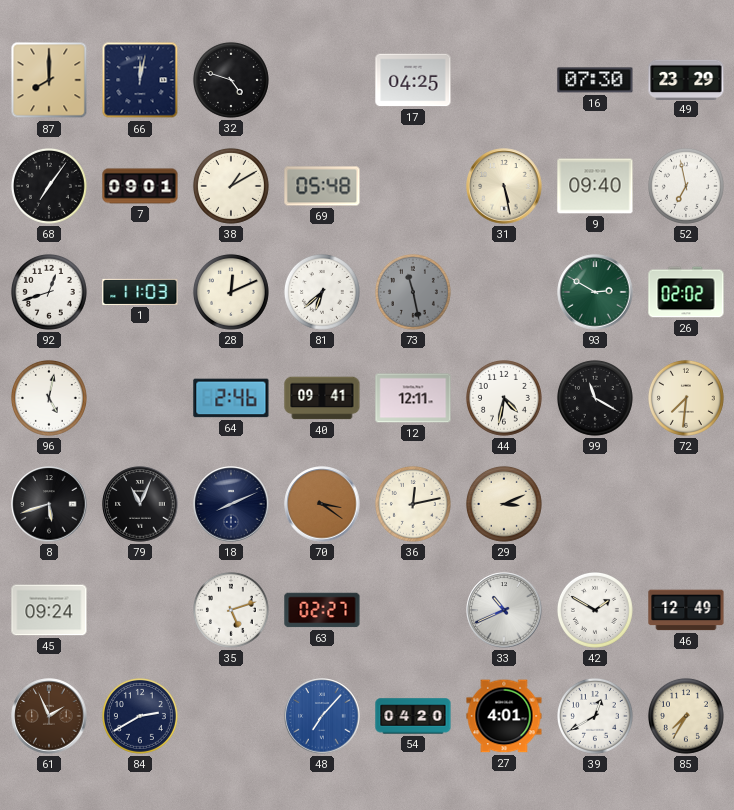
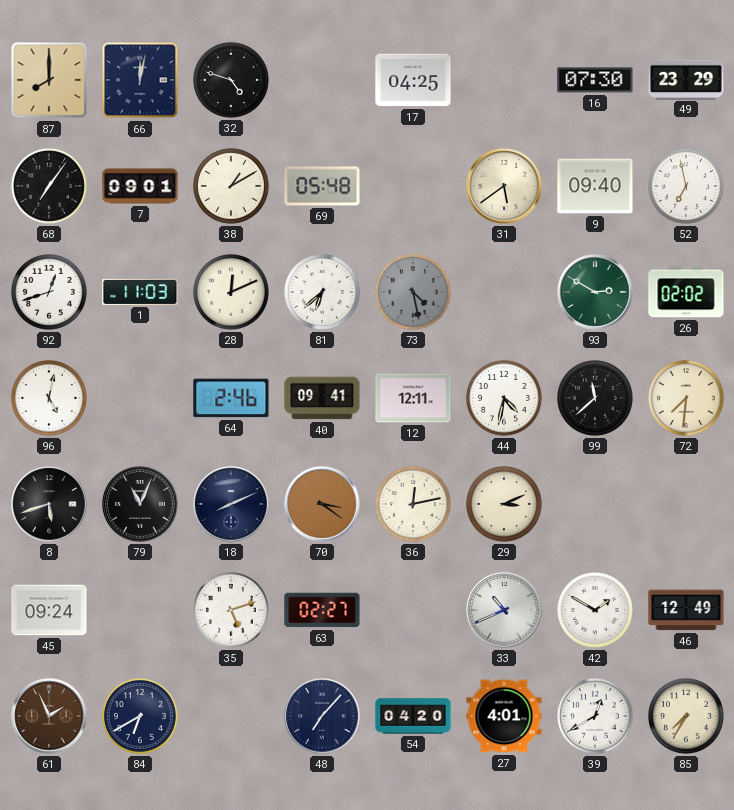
31: 5:28 -> 5:39 (504, 186)
73: 11:28 -> 4:28 (413, 292)
99: 11:20 -> 11:38 (595, 398)
84: 2:40 -> 6:40 (140, 716)
48 dial: blue -> navy (322, 716)
